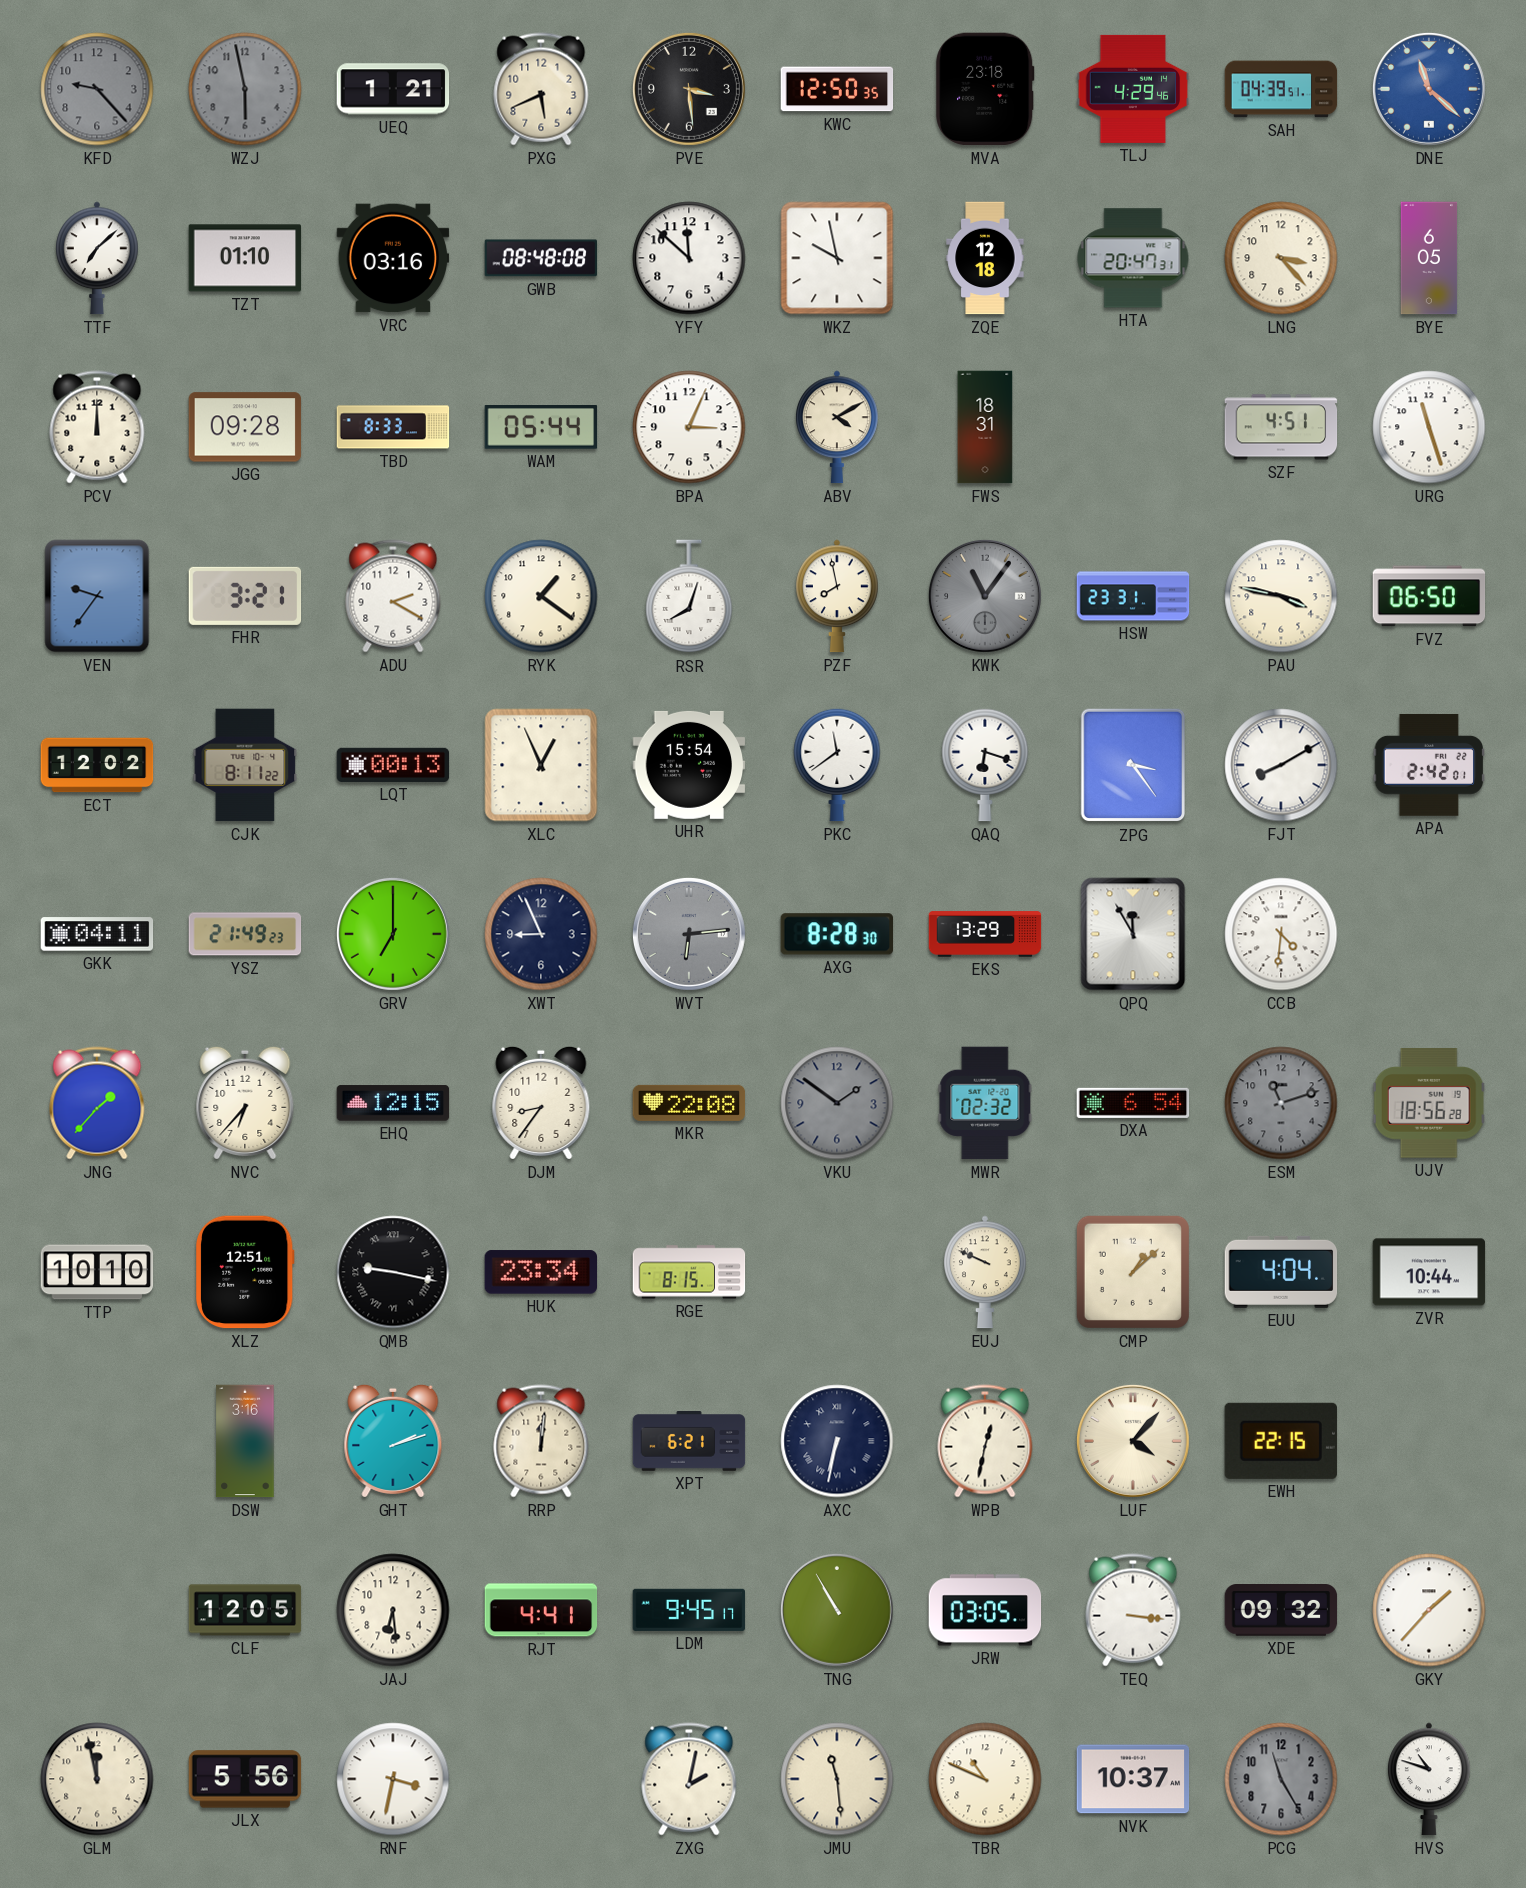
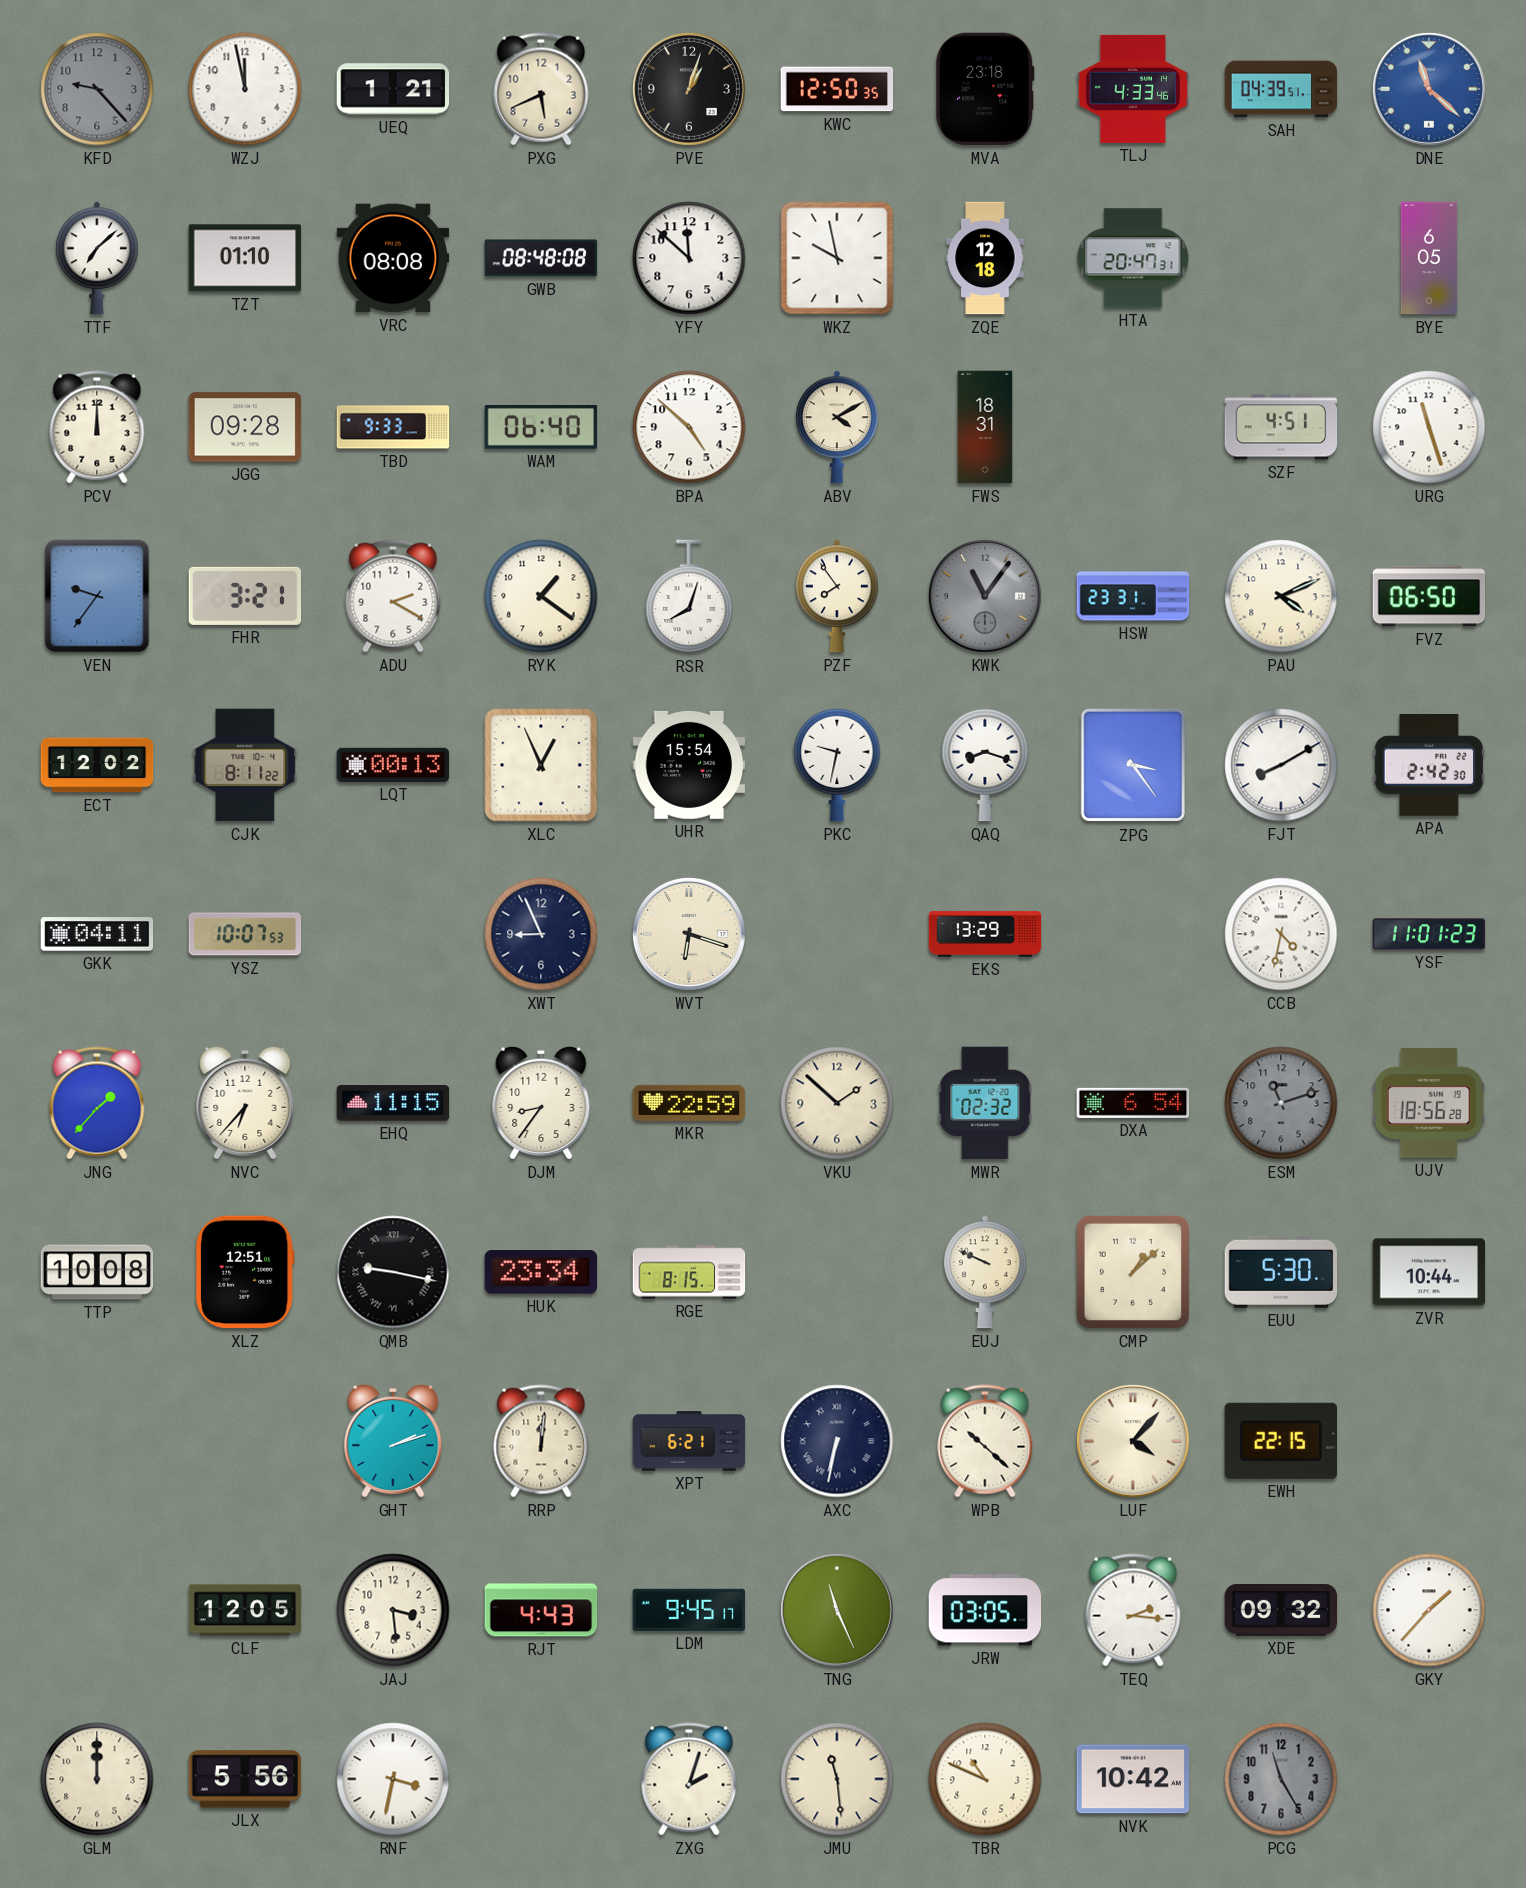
WZJ: 5:58 -> 11:58 (245, 89)
WZJ dial: grey -> white (245, 89)
PVE: 3:29 -> 1:03 (689, 89)
TLJ: 4:29 -> 4:33 (1133, 89)
VRC: 03:16 -> 08:08 (393, 258)
LNG: 3:23 -> none (1281, 258)
TBD: 8:33 -> 9:33 (393, 427)
WAM: 05:44 -> 06:40 (541, 428)
BPA: 3:04 -> 4:52 (689, 427)
PZF: 7:58 -> 7:54 (838, 596)
PAU: 3:47 -> 4:11 (1281, 596)
PKC: 11:39 -> 9:32 (837, 765)
QAQ: 6:18 -> 8:18 (985, 765)
APA: 2:42:01 -> 2:42:30 (1429, 765)
YSZ: 21:49 -> 10:07 (245, 934)
GRV: 7:00 -> none (393, 934)
WVT: 6:14 -> 6:18 (689, 934)
WVT dial: grey -> cream (689, 934)
AXG: 8:28 -> none (836, 934)
QPQ: 11:55 -> none (1133, 934)
CCB: 4:31 -> 4:32 (1281, 934)
YSF: none -> 11:01 (1429, 934)
EHQ: 12:15 -> 11:15 (393, 1103)
MKR: 22:08 -> 22:59 (689, 1103)
VKU: 1:51 -> 1:52 (837, 1103)
VKU dial: grey -> cream (837, 1103)
TTP: 10:10 -> 10:08 (97, 1272)
EUU: 4:04 -> 5:30 (1281, 1272)
DSW: 3:16 -> none (245, 1441)
WPB: 12:32 -> 10:22 (985, 1441)
JAJ: 6:29 -> 3:29 (393, 1610)
RJT: 4:41 -> 4:43 (541, 1610)
TNG: 10:55 -> 11:26 (837, 1610)
TEQ: 3:16 -> 2:16 (1133, 1610)
GLM: 11:58 -> 12:00 (97, 1779)
ZXG: 2:02 -> 2:03 (689, 1779)
NVK: 10:37 -> 10:42 (1133, 1779)
HVS: 10:48 -> none (1430, 1779)
